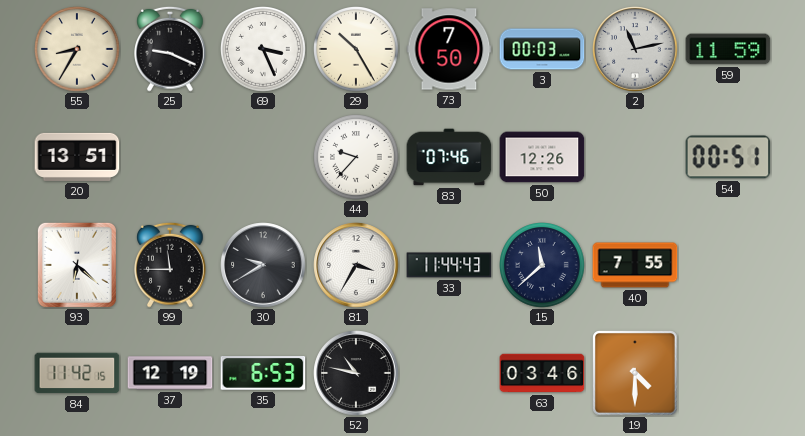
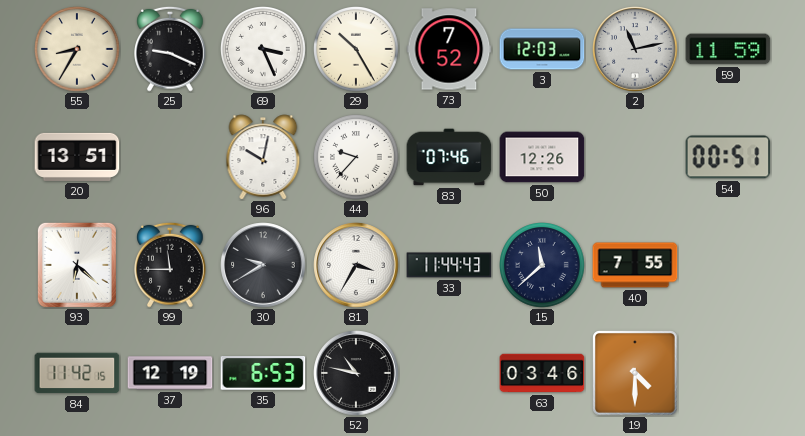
73: 7:50 -> 7:52 (449, 49)
3: 00:03 -> 12:03 (542, 49)
96: none -> 10:02 (263, 157)
